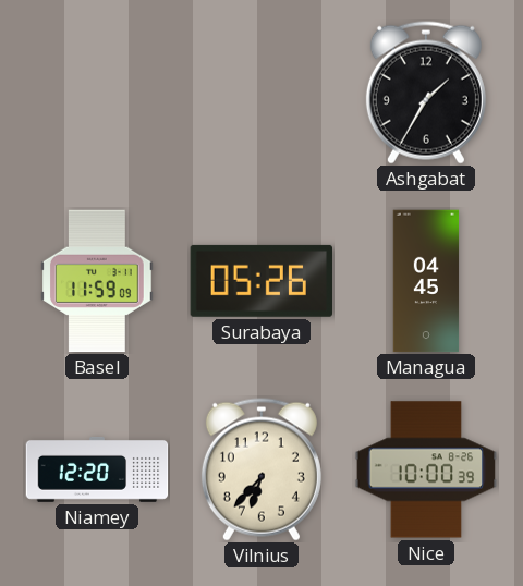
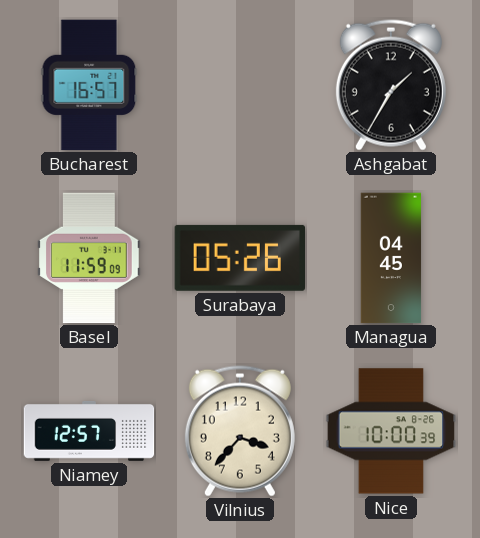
Bucharest: none -> 16:57 (89, 85)
Niamey: 12:20 -> 12:57 (89, 431)
Vilnius: 6:37 -> 3:37 (240, 431)
